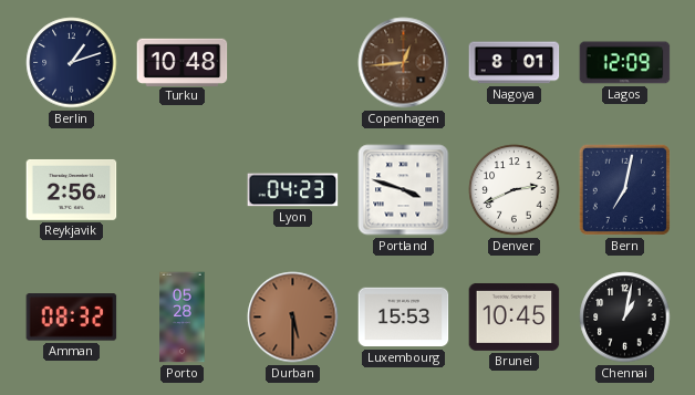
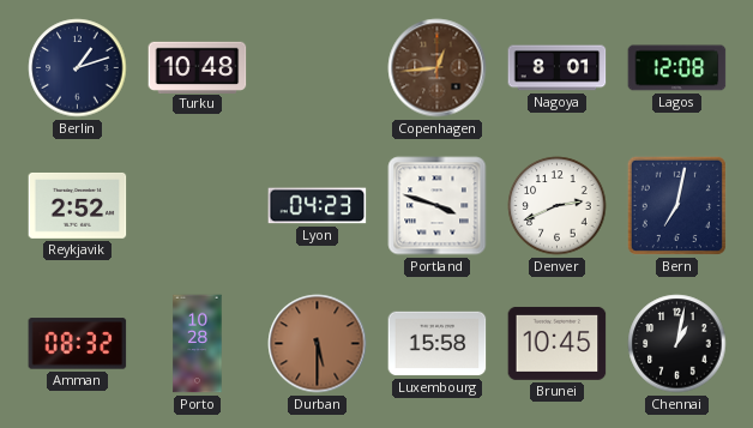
Lagos: 12:09 -> 12:08 (677, 68)
Reykjavik: 2:56 -> 2:52 (78, 205)
Porto: 05:28 -> 10:28 (198, 344)
Luxembourg: 15:53 -> 15:58 (438, 344)
